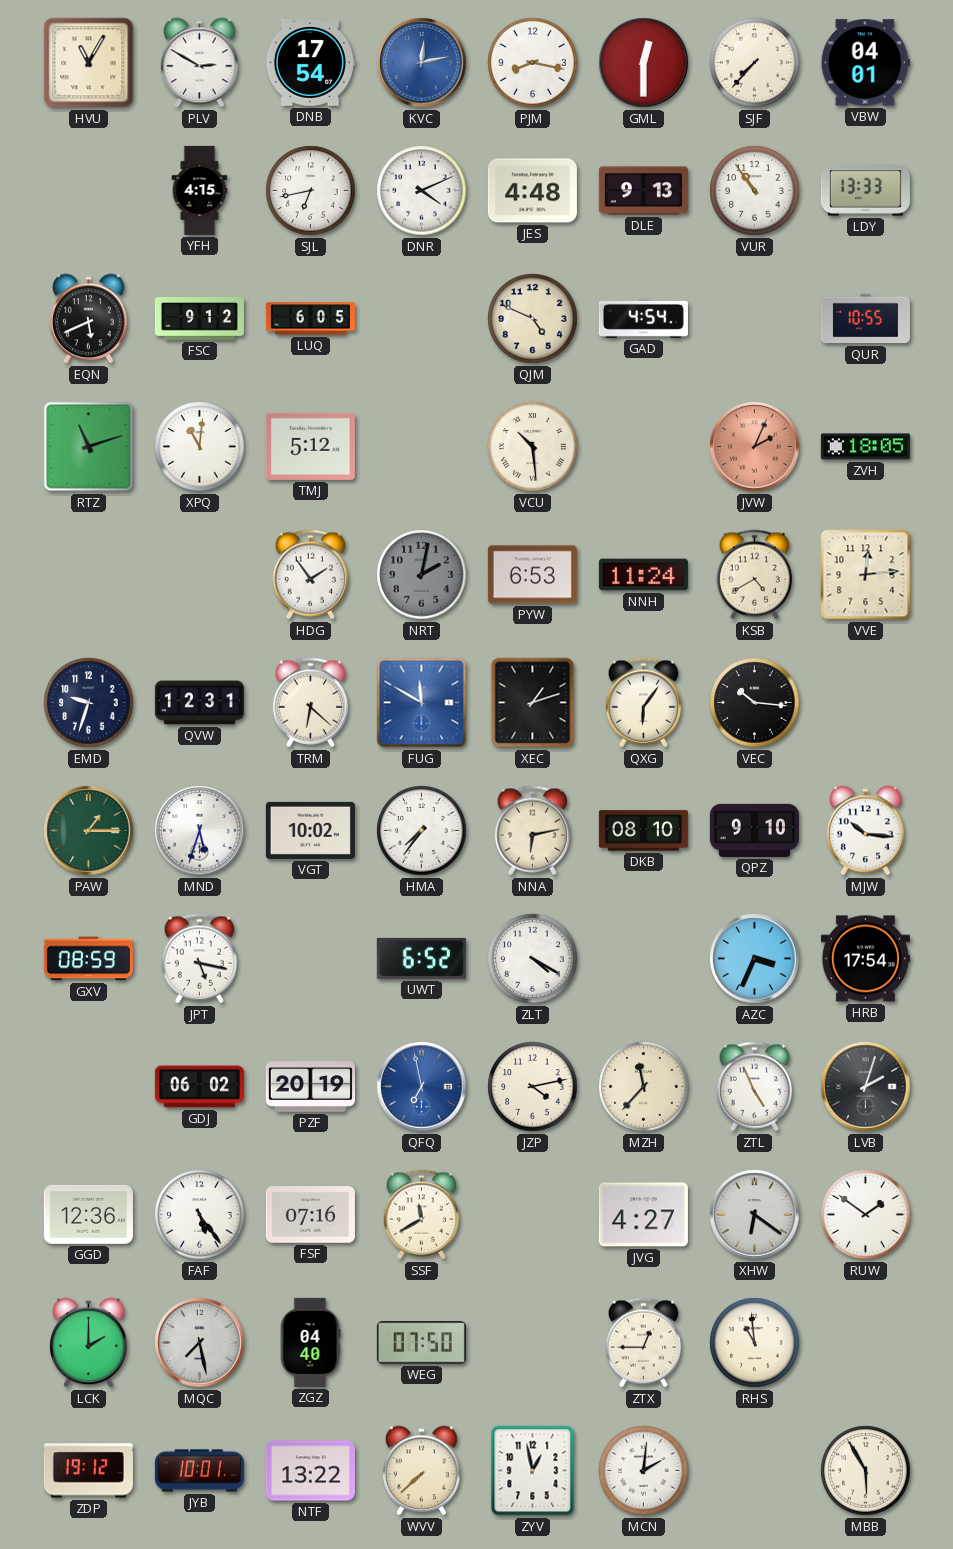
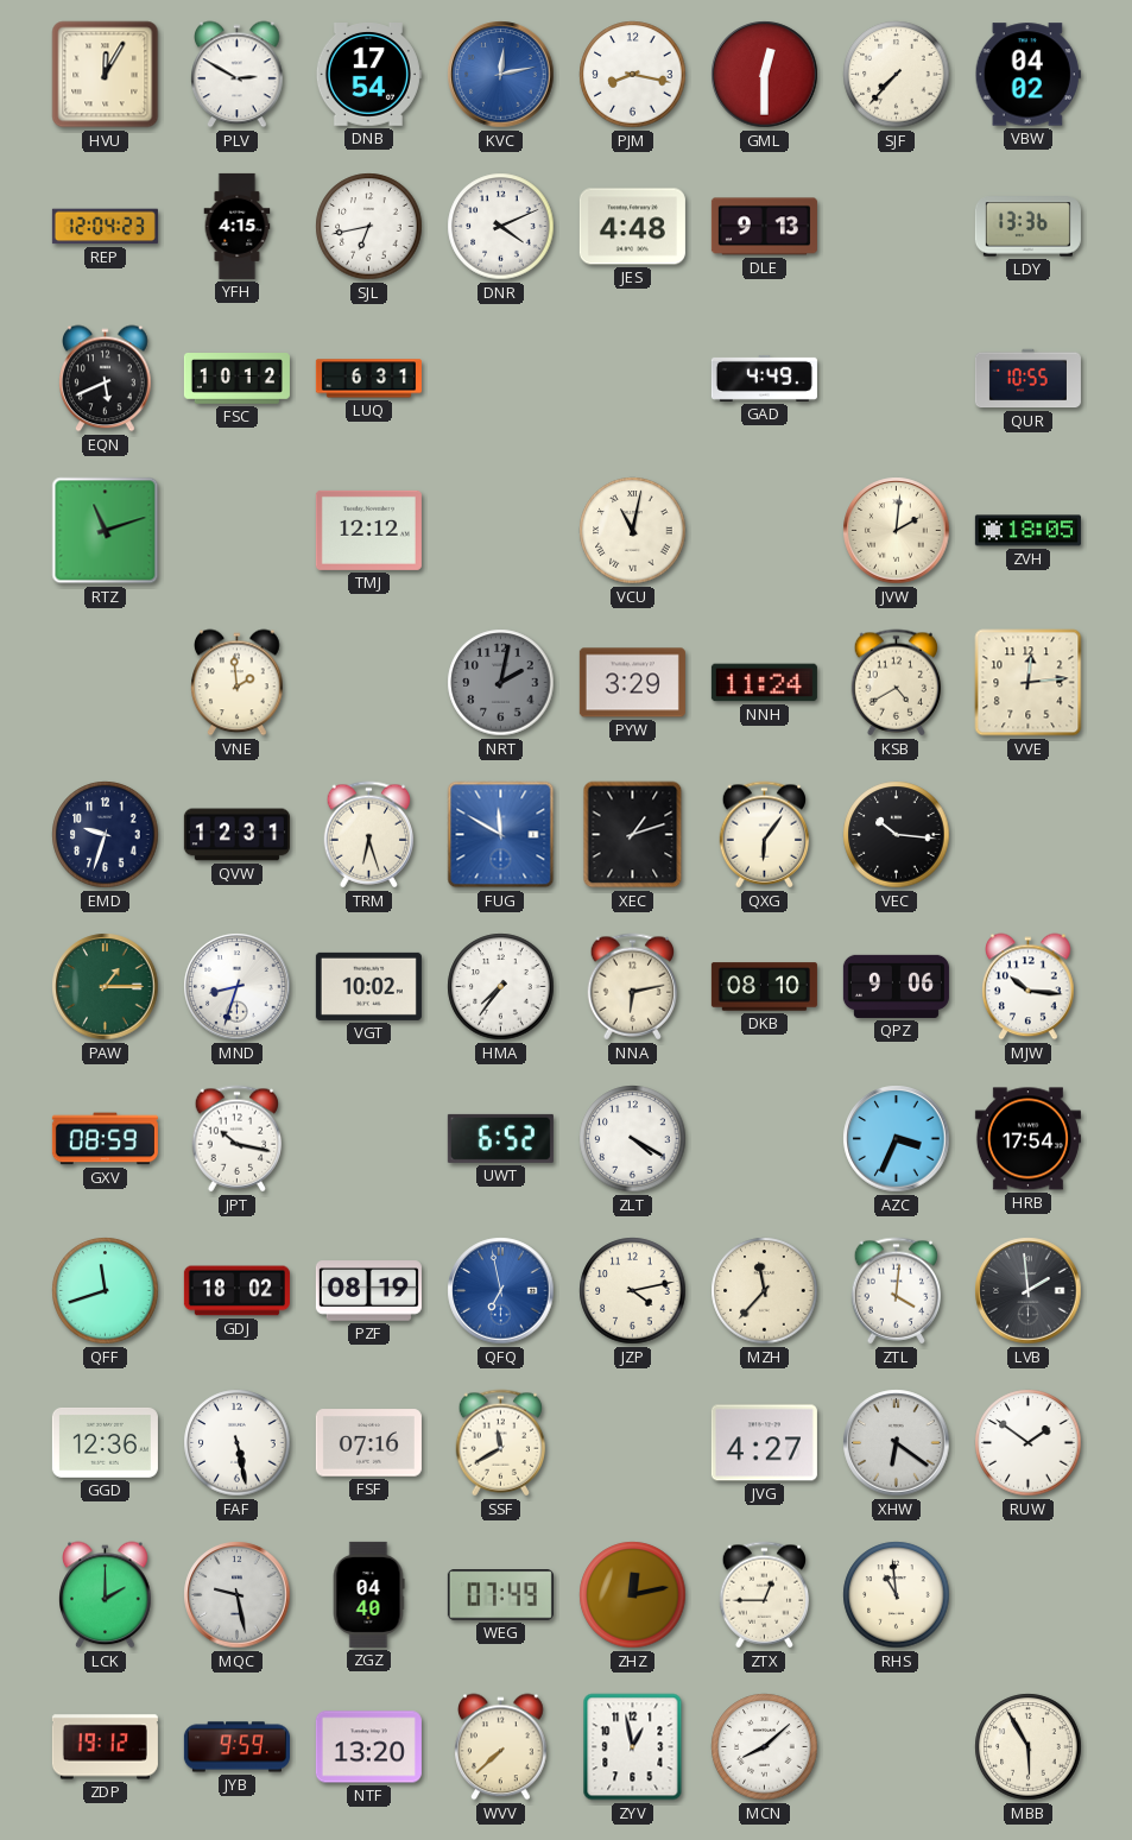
HVU: 11:05 -> 12:05 (106, 75)
VBW: 04:01 -> 04:02 (1027, 75)
REP: none -> 12:04 (105, 227)
VUR: 10:54 -> none (755, 191)
LDY: 13:33 -> 13:36 (1027, 227)
FSC: 9:12 -> 10:12 (236, 379)
LUQ: 6:05 -> 6:31 (368, 379)
QJM: 4:49 -> none (533, 319)
GAD: 4:54 -> 4:49 (764, 378)
XPQ: 11:01 -> none (200, 447)
TMJ: 5:12 -> 12:12 (368, 530)
VCU: 10:29 -> 11:02 (633, 531)
JVW: 2:04 -> 2:01 (897, 531)
JVW dial: salmon -> cream (897, 531)
VNE: none -> 1:59 (238, 683)
HDG: 1:54 -> none (311, 575)
PYW: 6:53 -> 3:29 (632, 683)
TRM: 6:22 -> 6:27 (369, 835)
MND: 5:33 -> 8:33 (238, 987)
QPZ: 9:10 -> 9:06 (896, 986)
JPT: 5:17 -> 10:17 (238, 1139)
QFF: none -> 11:42 (106, 1291)
GDJ: 06:02 -> 18:02 (236, 1291)
PZF: 20:19 -> 08:19 (368, 1291)
ZTL: 4:56 -> 4:01 (897, 1291)
LVB: 2:03 -> 1:59 (1029, 1291)
FAF: 5:24 -> 5:28 (238, 1443)
MQC: 7:28 -> 9:28 (238, 1595)
WEG: 07:50 -> 07:49 (500, 1595)
ZHZ: none -> 12:13 (633, 1595)
JYB: 10:01 -> 9:59 (236, 1747)
NTF: 13:22 -> 13:20 (368, 1747)
MCN: 2:01 -> 8:08 (765, 1747)
